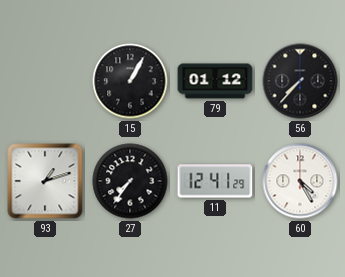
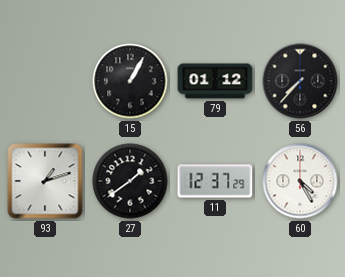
27: 7:36 -> 1:39 (130, 181)
11: 12:41 -> 12:37 (215, 181)
